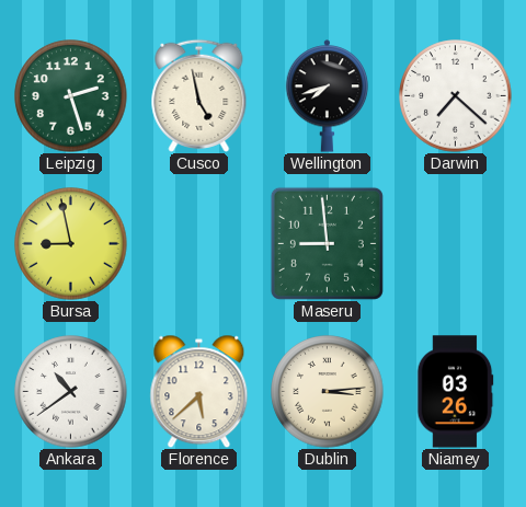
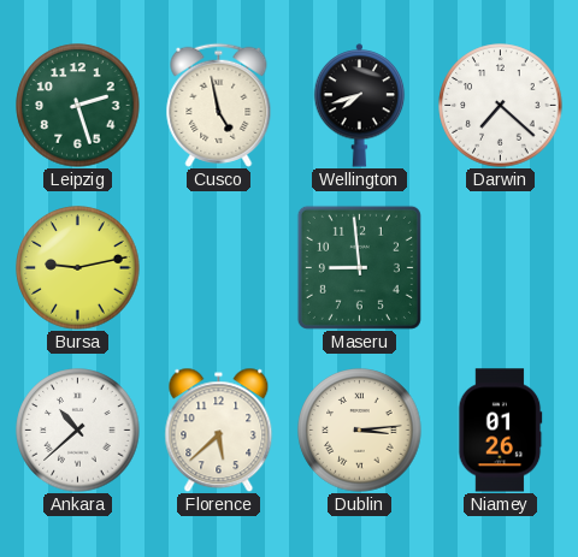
Bursa: 8:58 -> 9:13 (78, 268)
Ankara: 10:39 -> 10:38 (78, 431)
Niamey: 03:26 -> 01:26 (500, 431)
